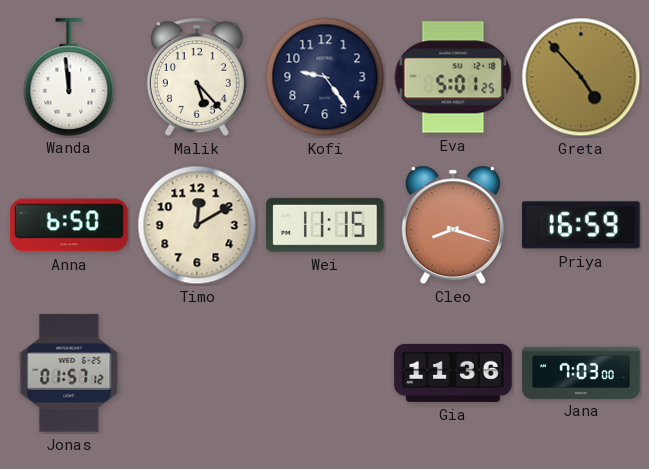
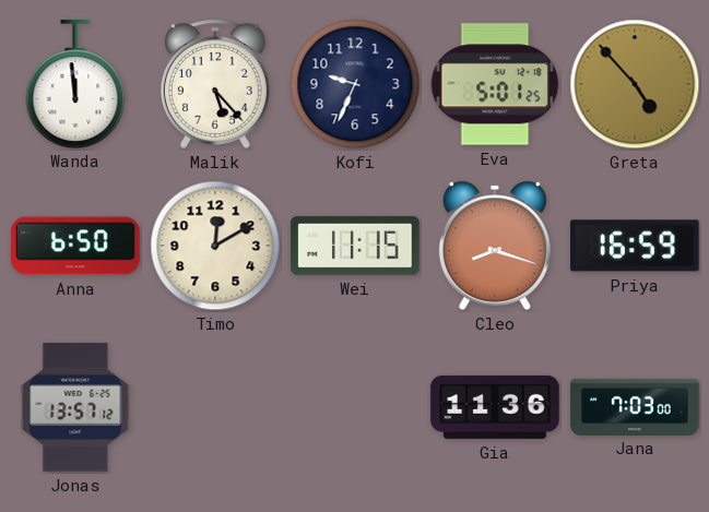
Kofi: 9:24 -> 9:34 (355, 84)
Jonas: 01:57 -> 13:57 (75, 407)
